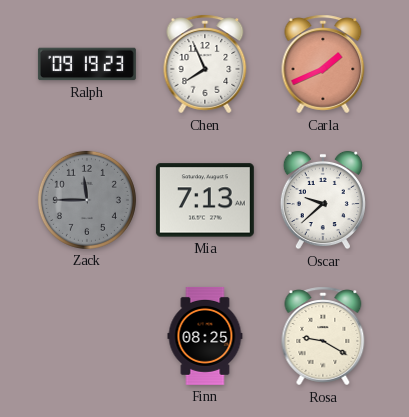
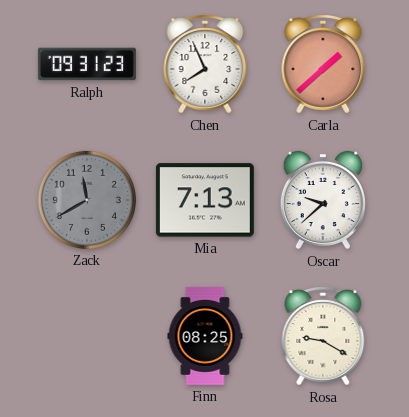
Ralph: 09:19 -> 09:31 (87, 64)
Carla: 1:41 -> 1:38 (323, 64)
Zack: 11:45 -> 11:40 (87, 200)
